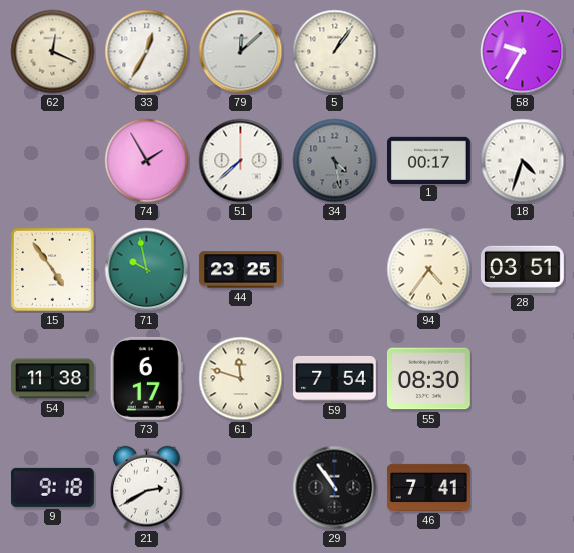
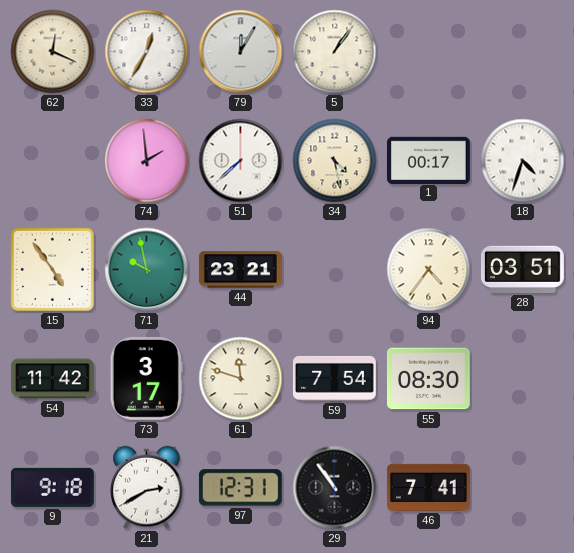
79: 12:08 -> 12:05 (241, 52)
58: 9:35 -> none (523, 52)
74: 1:55 -> 1:59 (147, 161)
34 dial: grey -> cream (335, 161)
44: 23:25 -> 23:21 (240, 270)
54: 11:38 -> 11:42 (52, 379)
73: 6:17 -> 3:17 (146, 378)
97: none -> 12:31 (240, 488)
